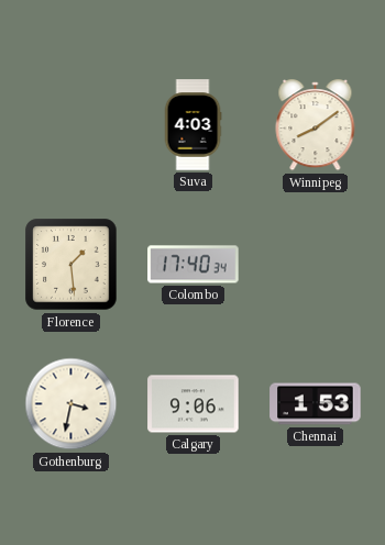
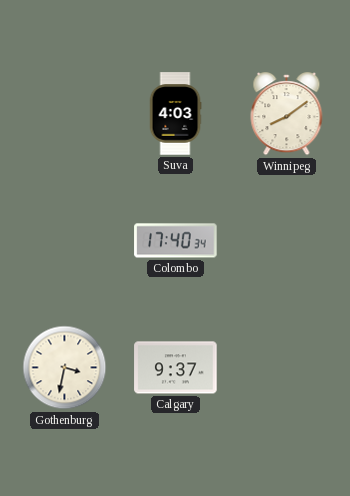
Florence: 1:29 -> none (71, 265)
Calgary: 9:06 -> 9:37 (176, 368)
Chennai: 1:53 -> none (316, 404)
